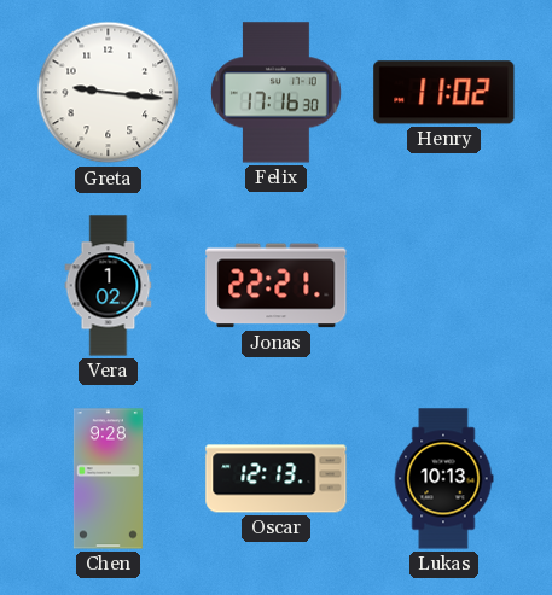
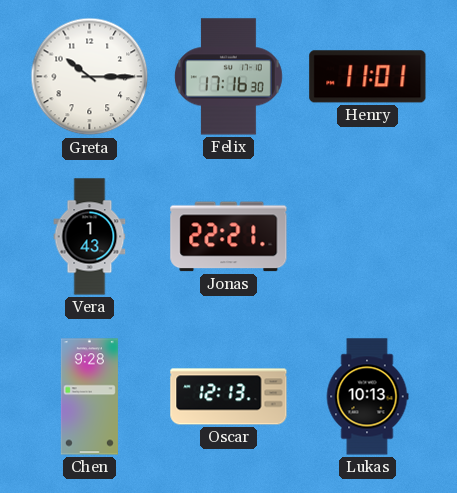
Greta: 9:16 -> 10:15 (90, 77)
Henry: 11:02 -> 11:01 (368, 77)
Vera: 1:02 -> 1:43 (90, 237)
